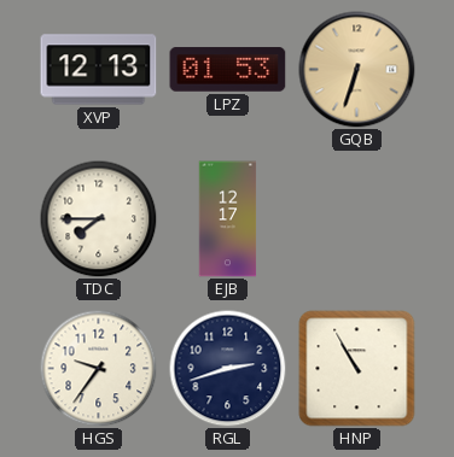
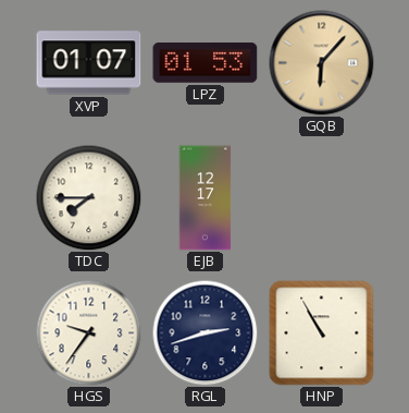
XVP: 12:13 -> 01:07 (89, 63)
GQB: 6:33 -> 6:07 (322, 63)
